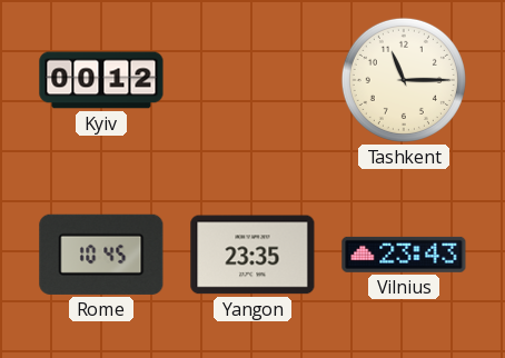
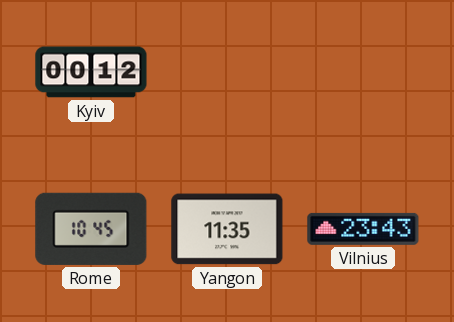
Tashkent: 11:15 -> none (404, 80)
Yangon: 23:35 -> 11:35 (227, 229)
